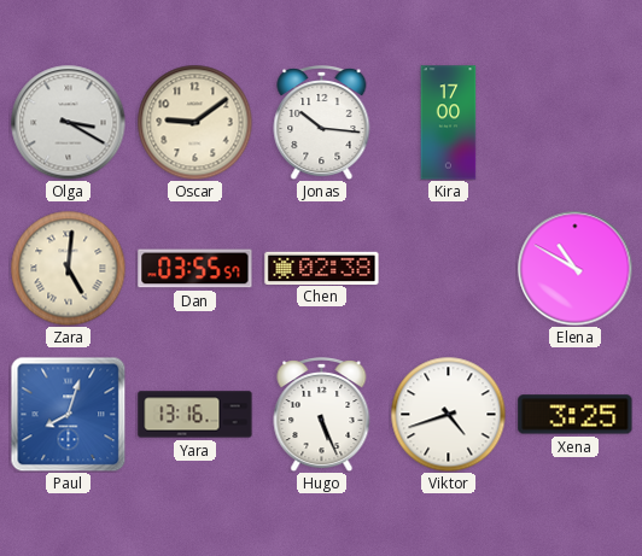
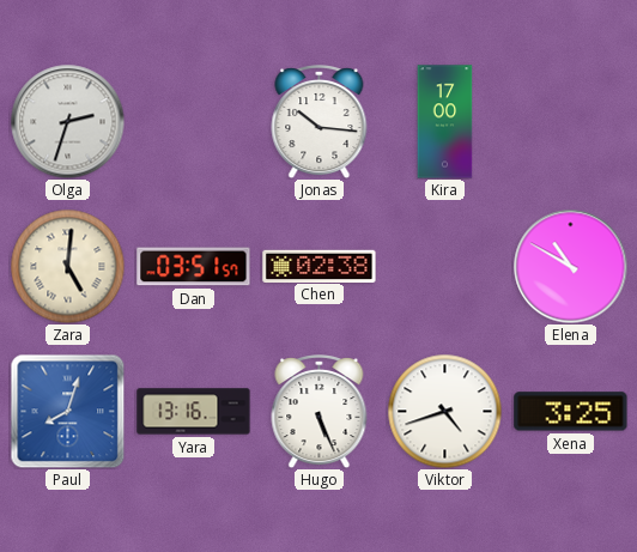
Olga: 3:20 -> 2:33 (67, 121)
Oscar: 9:09 -> none (194, 122)
Dan: 03:55 -> 03:51 (194, 267)
